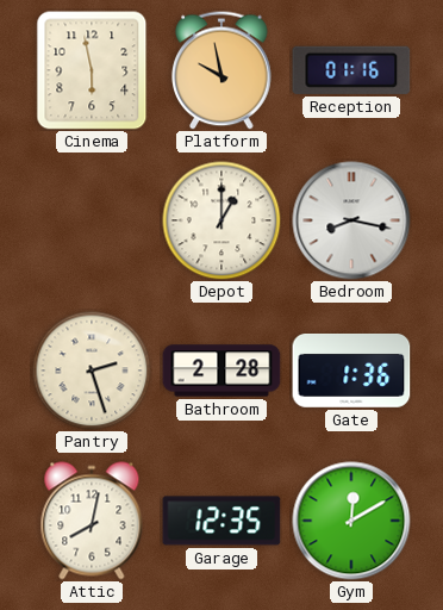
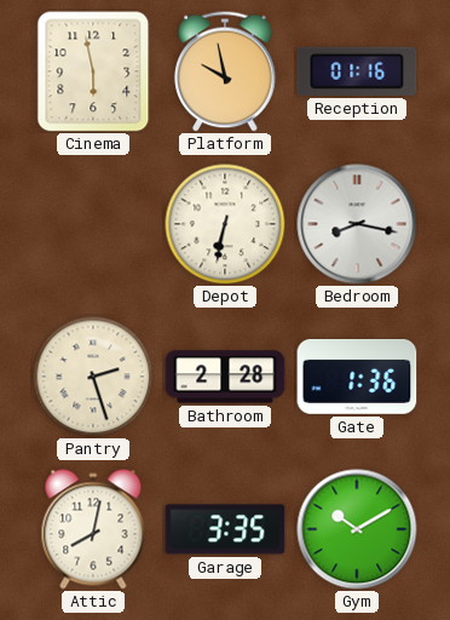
Depot: 1:00 -> 6:32 (225, 224)
Garage: 12:35 -> 3:35 (225, 529)
Gym: 12:10 -> 10:10 (357, 529)
